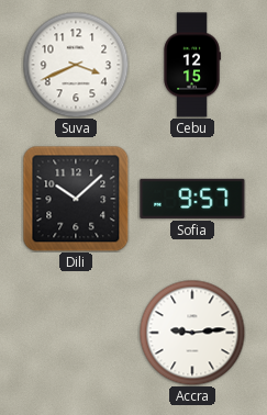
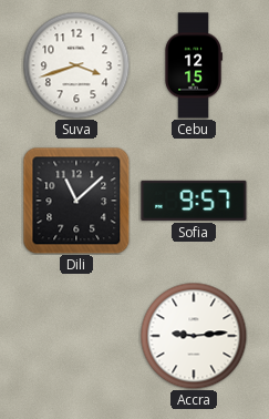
Suva: 3:41 -> 3:42 (76, 65)
Dili: 10:08 -> 11:08 (76, 201)
